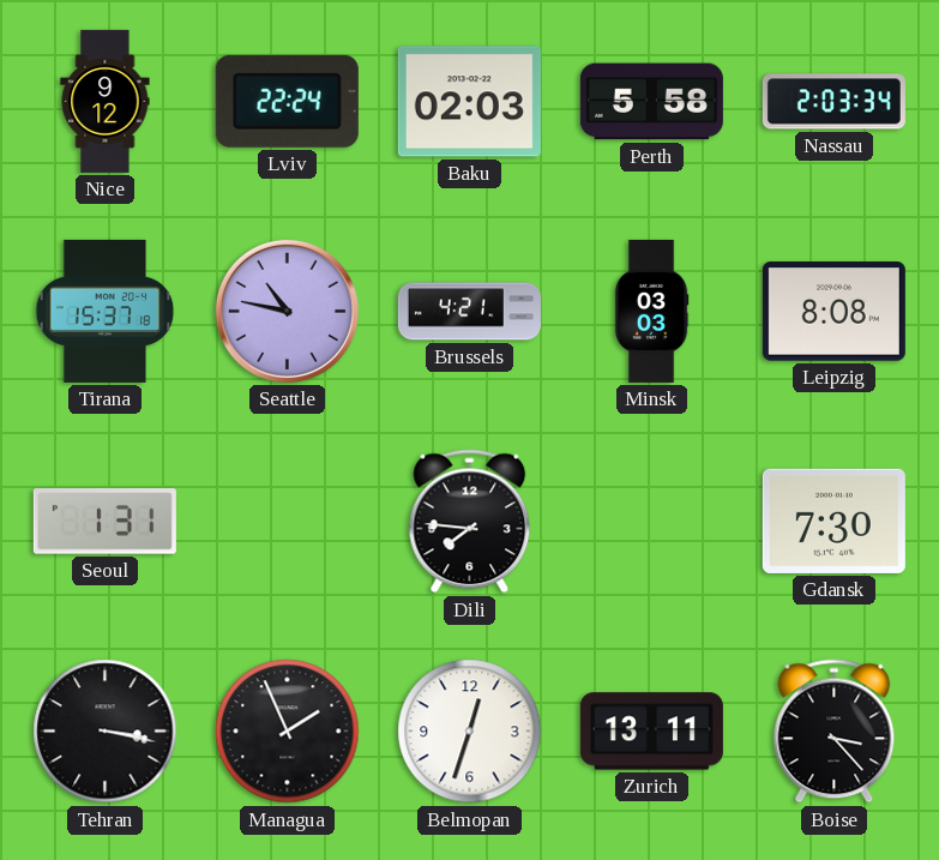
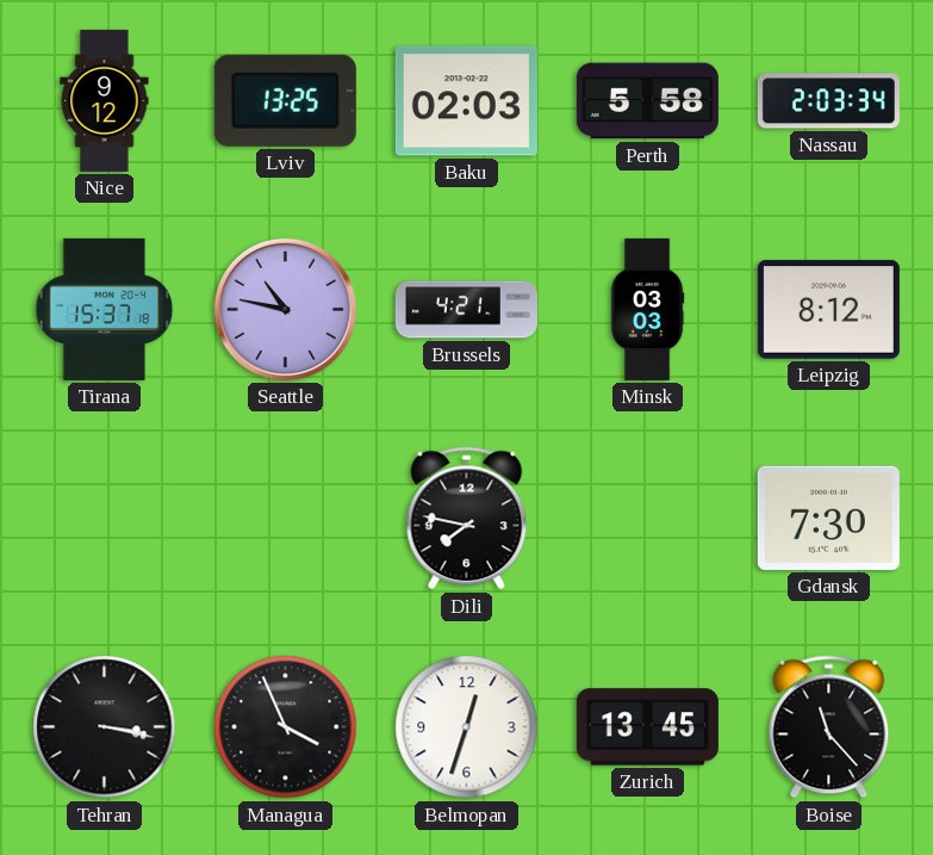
Lviv: 22:24 -> 13:25 (285, 100)
Leipzig: 8:08 -> 8:12 (828, 310)
Seoul: 1:31 -> none (104, 522)
Dili: 7:46 -> 7:47 (467, 519)
Managua: 1:56 -> 3:56 (286, 727)
Zurich: 13:11 -> 13:45 (647, 727)
Boise: 3:23 -> 11:23 (829, 727)
